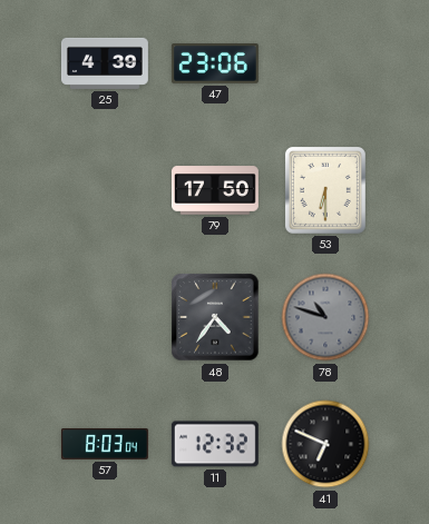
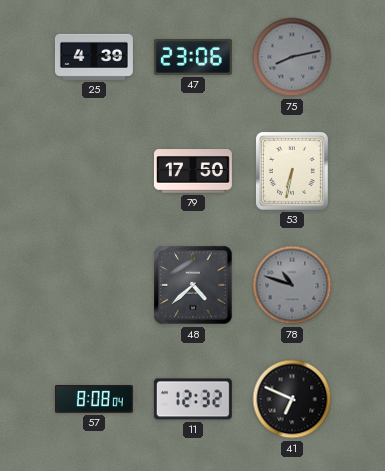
75: none -> 8:13 (292, 57)
53: 6:30 -> 6:32 (292, 171)
48: 4:36 -> 4:38 (193, 285)
57: 8:03 -> 8:08 (94, 399)
